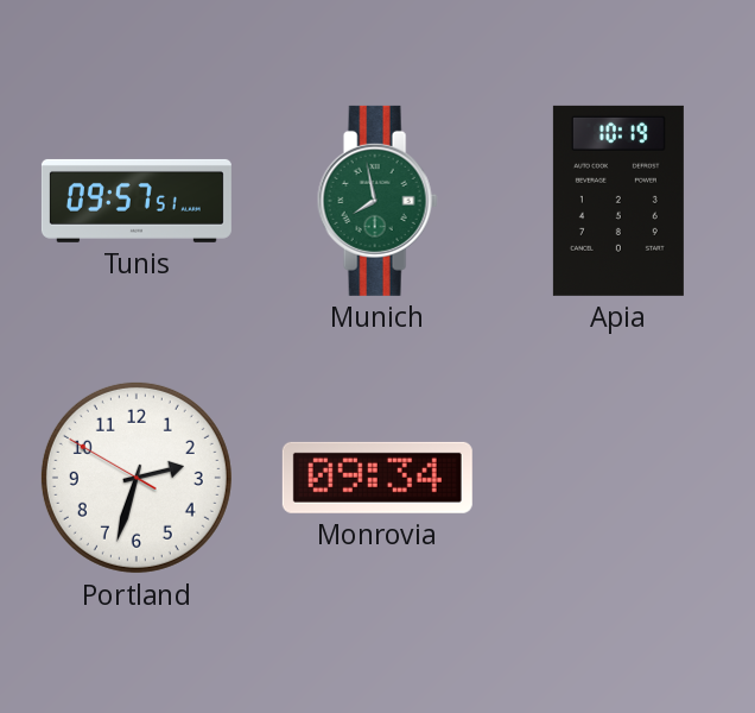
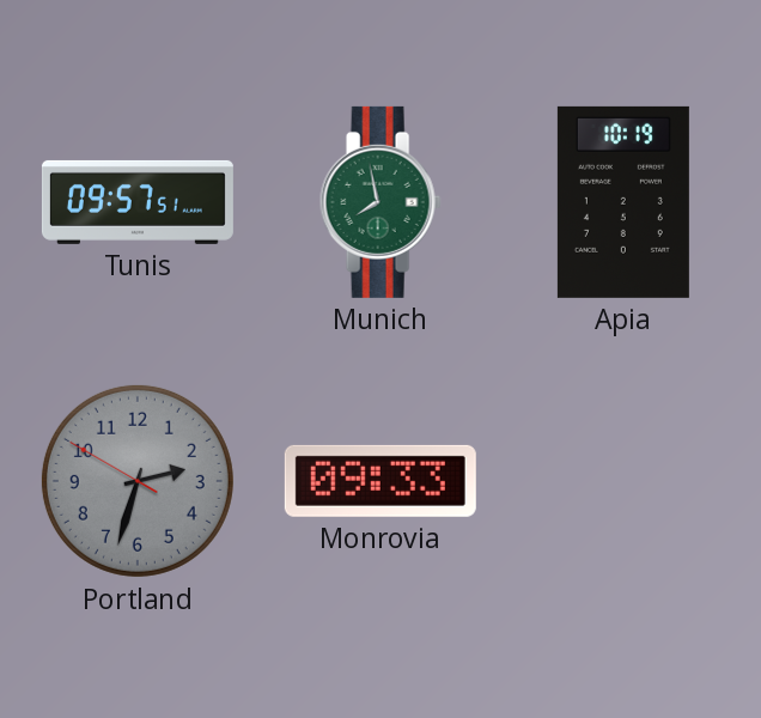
Portland dial: white -> grey (138, 481)
Monrovia: 09:34 -> 09:33 (380, 481)
